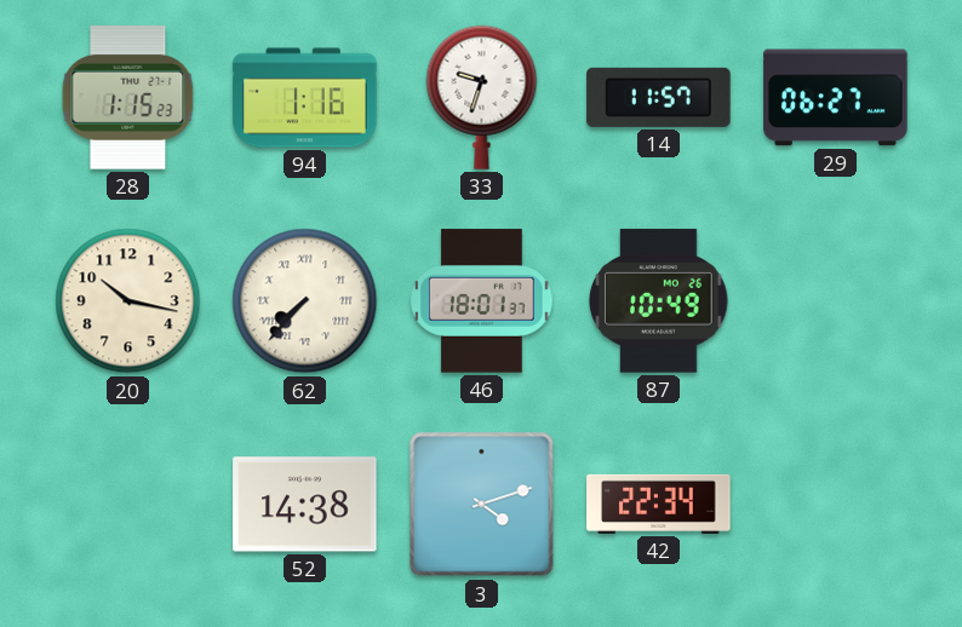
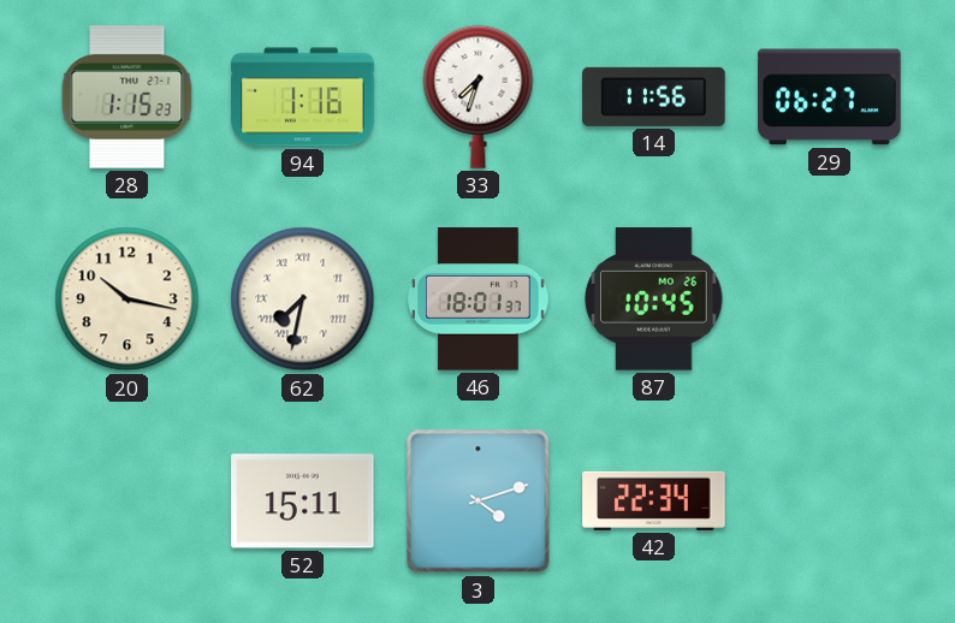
33: 9:33 -> 7:33 (479, 96)
14: 11:57 -> 11:56 (654, 96)
62: 7:37 -> 7:32 (303, 299)
87: 10:49 -> 10:45 (654, 299)
52: 14:38 -> 15:11 (303, 502)
